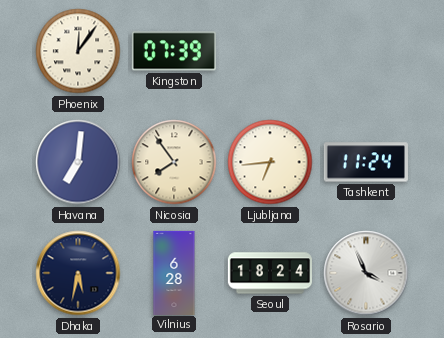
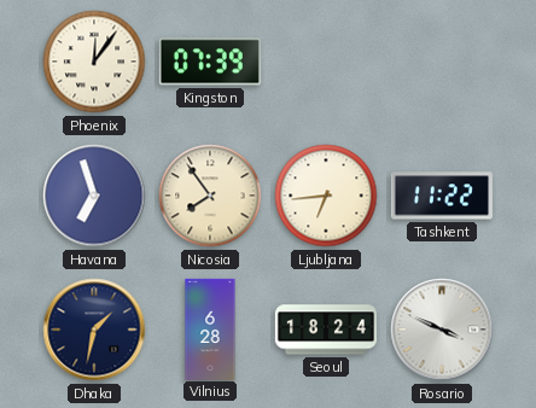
Havana: 7:01 -> 6:57 (94, 196)
Tashkent: 11:24 -> 11:22 (442, 196)
Dhaka: 5:32 -> 1:32 (94, 330)
Rosario: 3:56 -> 3:49 (442, 330)
